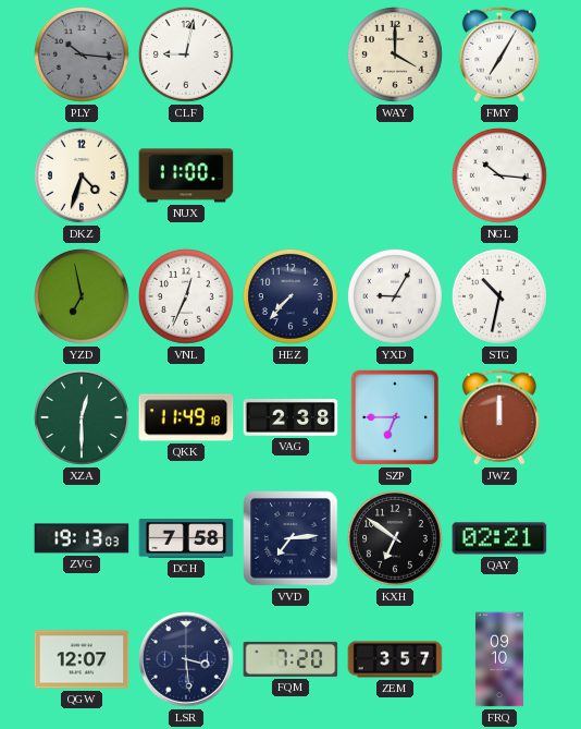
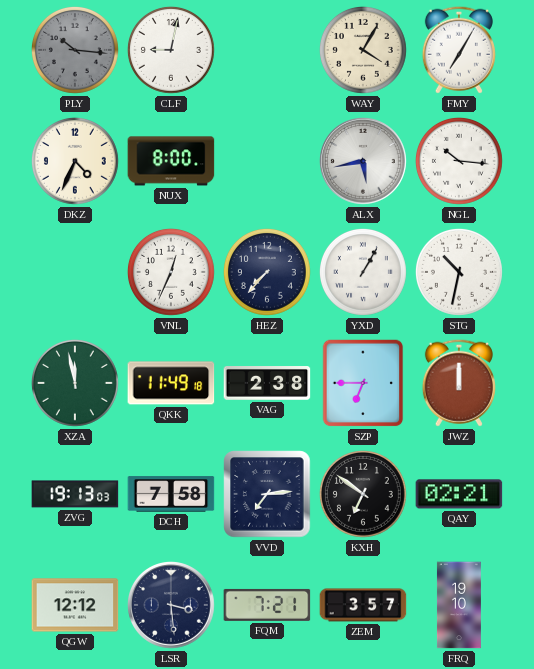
WAY: 4:00 -> 4:05 (363, 50)
DKZ: 4:33 -> 4:34 (75, 161)
NUX: 11:00 -> 8:00 (171, 161)
ALX: none -> 5:43 (364, 162)
YZD: 6:58 -> none (82, 296)
YXD: 9:05 -> 1:05 (363, 272)
XZA: 12:30 -> 11:58 (75, 383)
QGW: 12:07 -> 12:12 (75, 605)
FQM: 7:20 -> 7:21 (267, 605)
FRQ: 09:10 -> 19:10 (459, 605)
